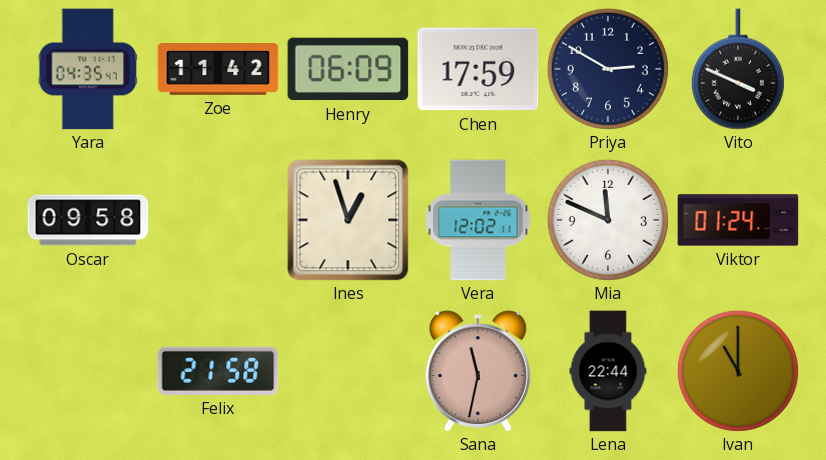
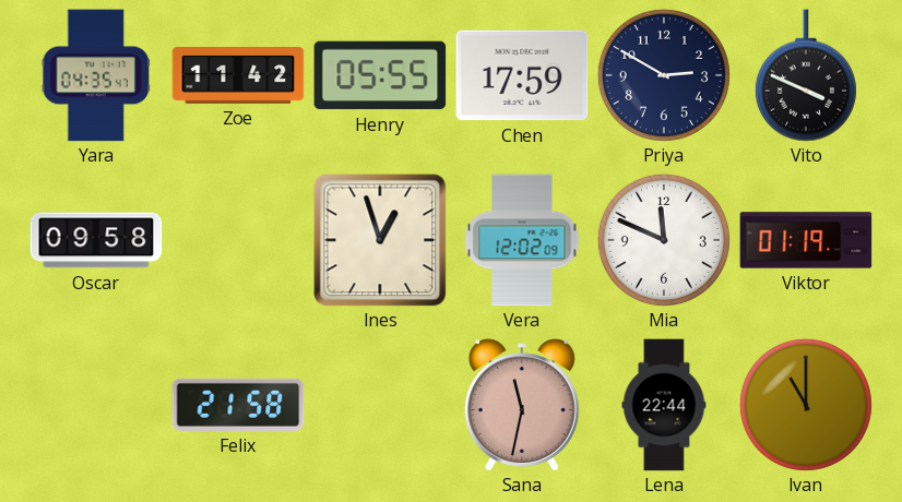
Henry: 06:09 -> 05:55 (380, 75)
Vera: 12:02:11 -> 12:02:09 (522, 240)
Viktor: 01:24 -> 01:19 (806, 240)
